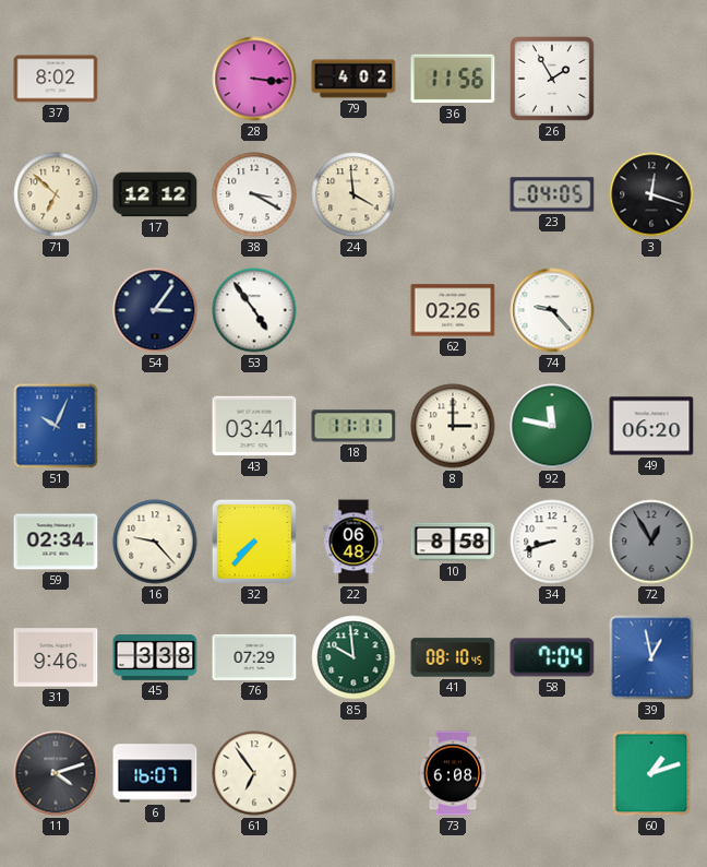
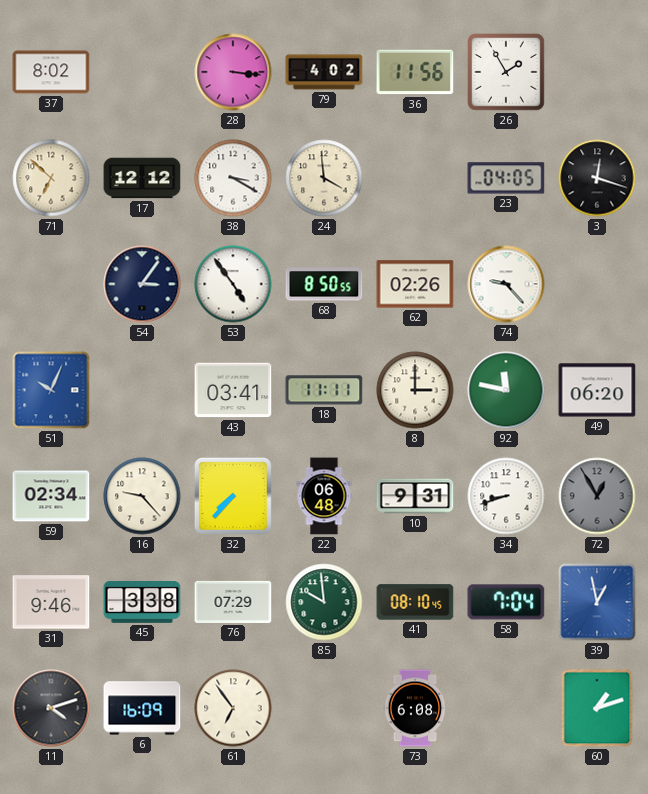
68: none -> 8:50 (324, 284)
10: 8:58 -> 9:31 (415, 496)
6: 16:07 -> 16:09 (142, 708)
